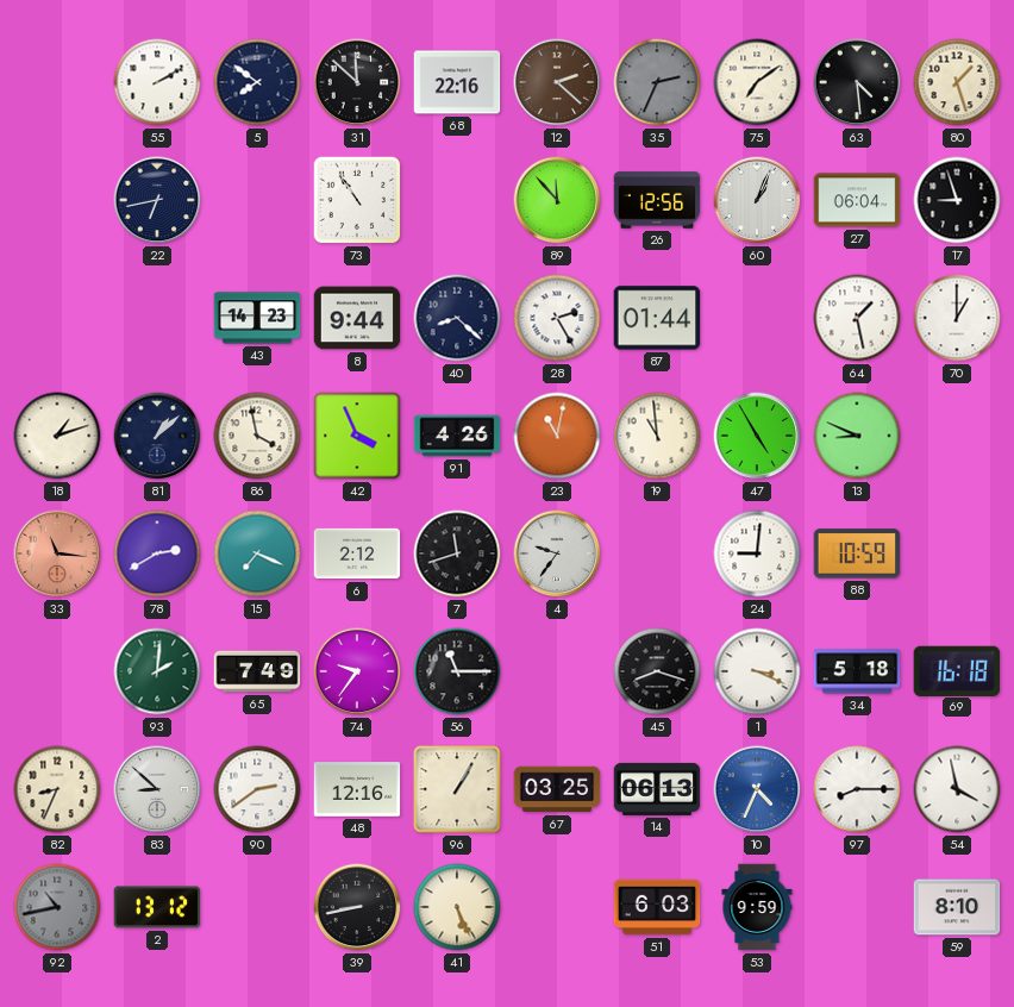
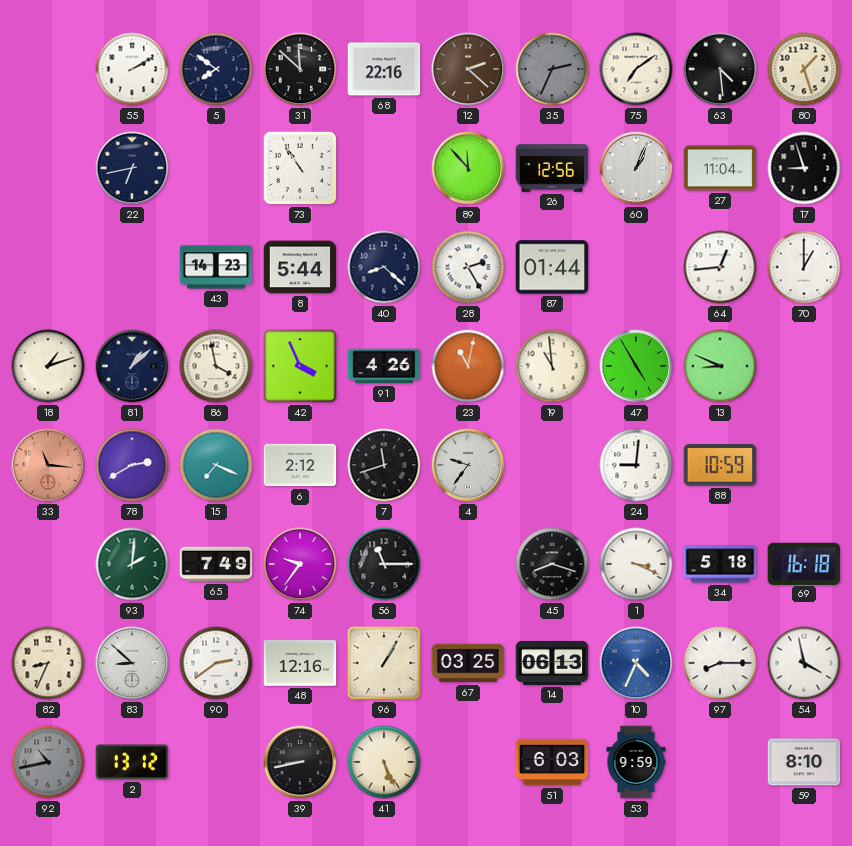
27: 06:04 -> 11:04 (720, 168)
8: 9:44 -> 5:44 (300, 267)
64: 1:28 -> 12:44 (720, 267)
